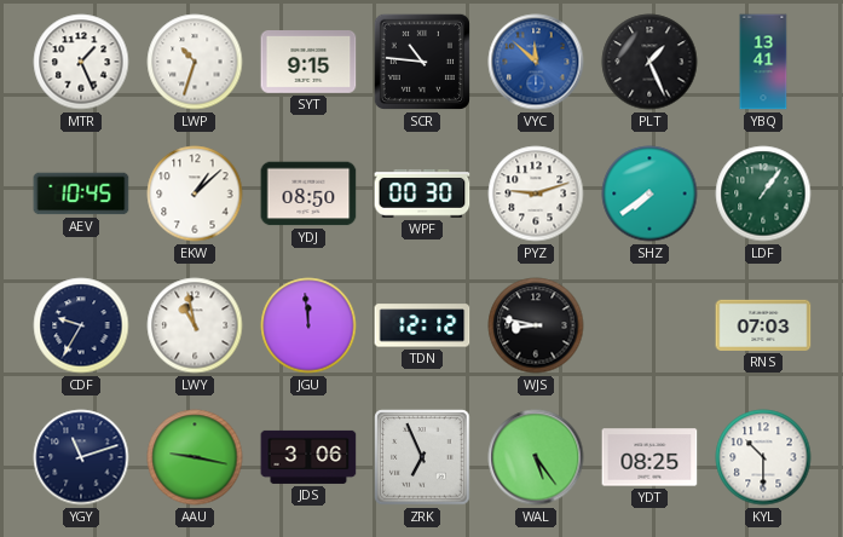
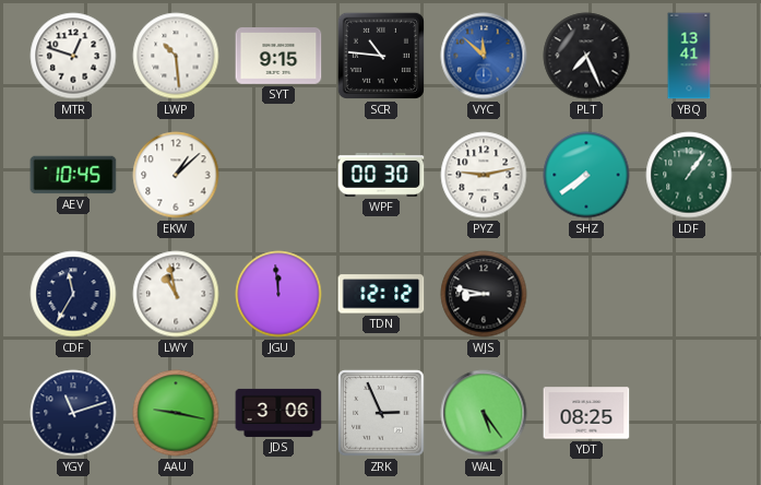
MTR: 1:26 -> 12:48 (73, 56)
LWP: 10:33 -> 10:29 (176, 56)
PLT: 1:26 -> 7:26 (586, 56)
YDJ: 08:50 -> none (308, 194)
PYZ: 9:12 -> 9:13 (484, 175)
CDF: 9:35 -> 11:35 (73, 294)
RNS: 07:03 -> none (763, 325)
ZRK: 6:56 -> 2:56 (381, 413)
KYL: 10:30 -> none (763, 457)
